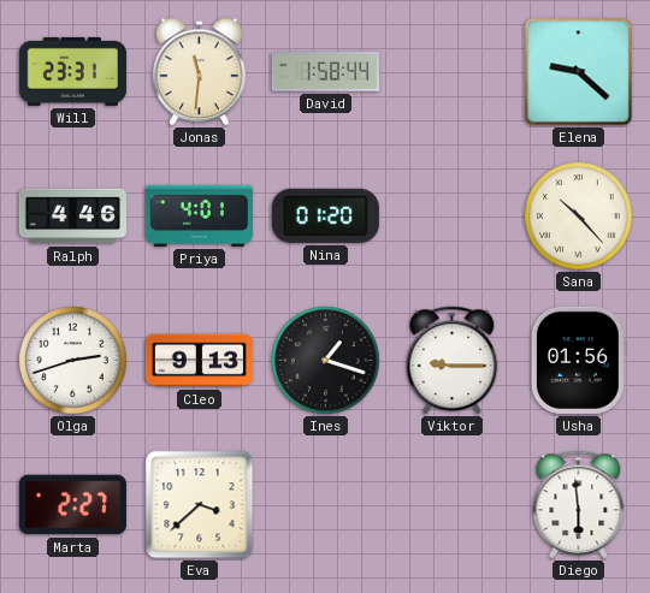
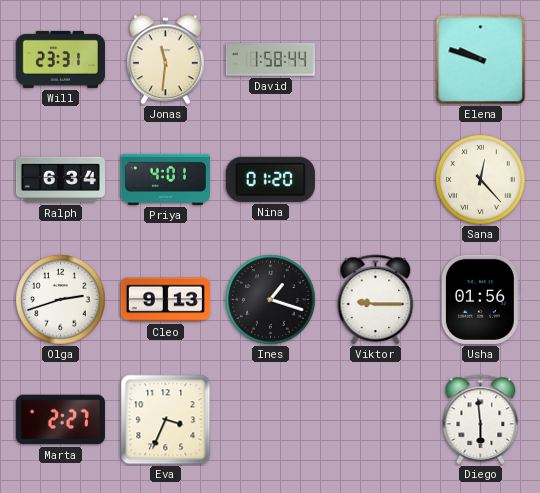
Elena: 9:22 -> 9:48 (481, 60)
Ralph: 4:46 -> 6:34 (60, 180)
Sana: 10:23 -> 12:23 (481, 180)
Eva: 3:38 -> 3:34 (166, 420)
